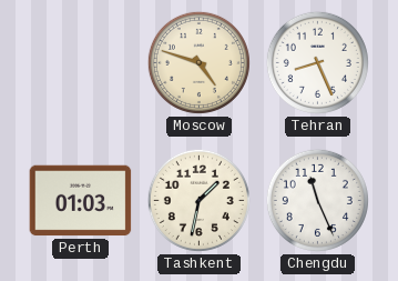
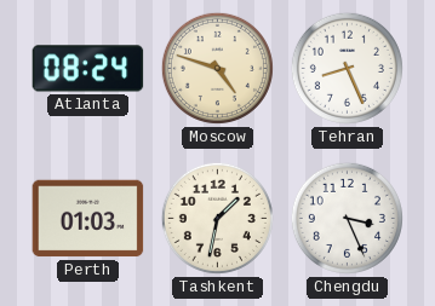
Atlanta: none -> 08:24 (88, 69)
Chengdu: 11:26 -> 3:26 (347, 218)
